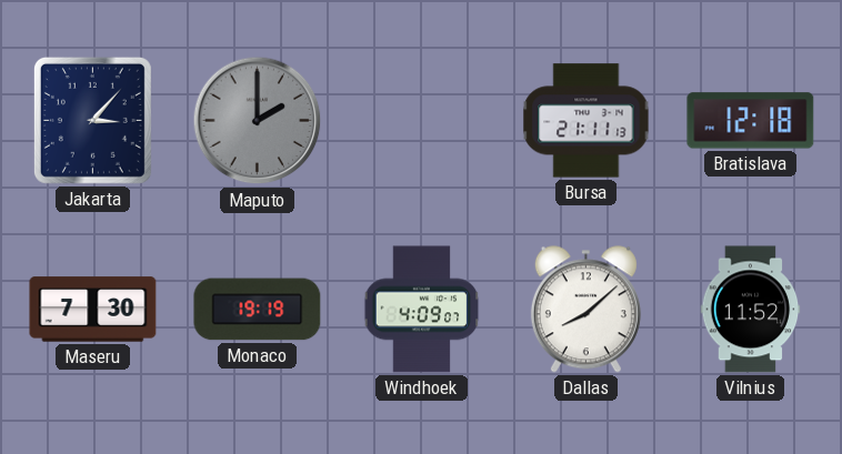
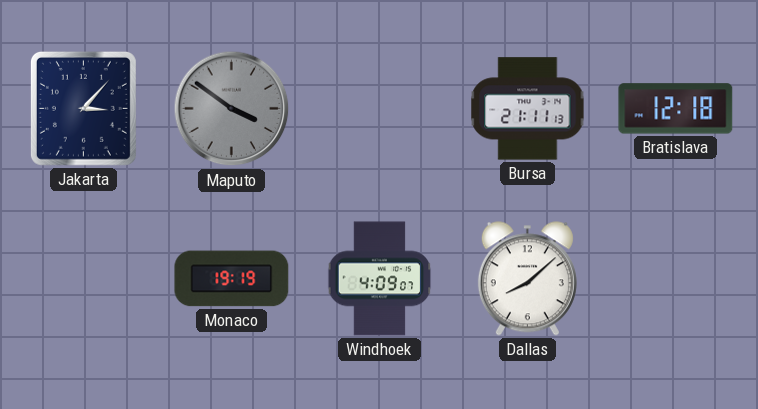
Maputo: 2:00 -> 3:51 (232, 109)
Maseru: 7:30 -> none (93, 310)
Vilnius: 11:52 -> none (751, 310)
